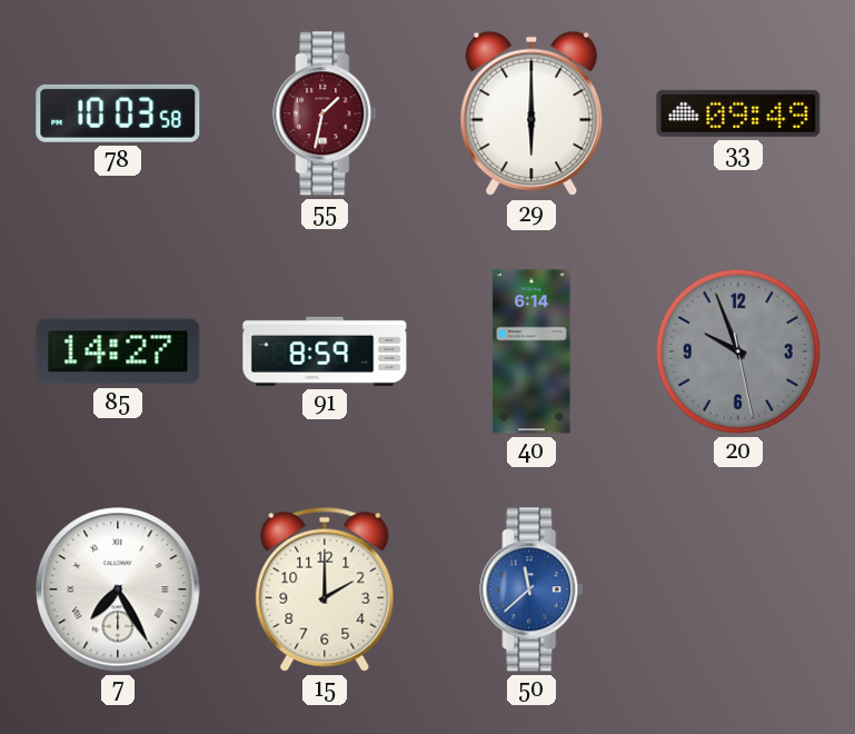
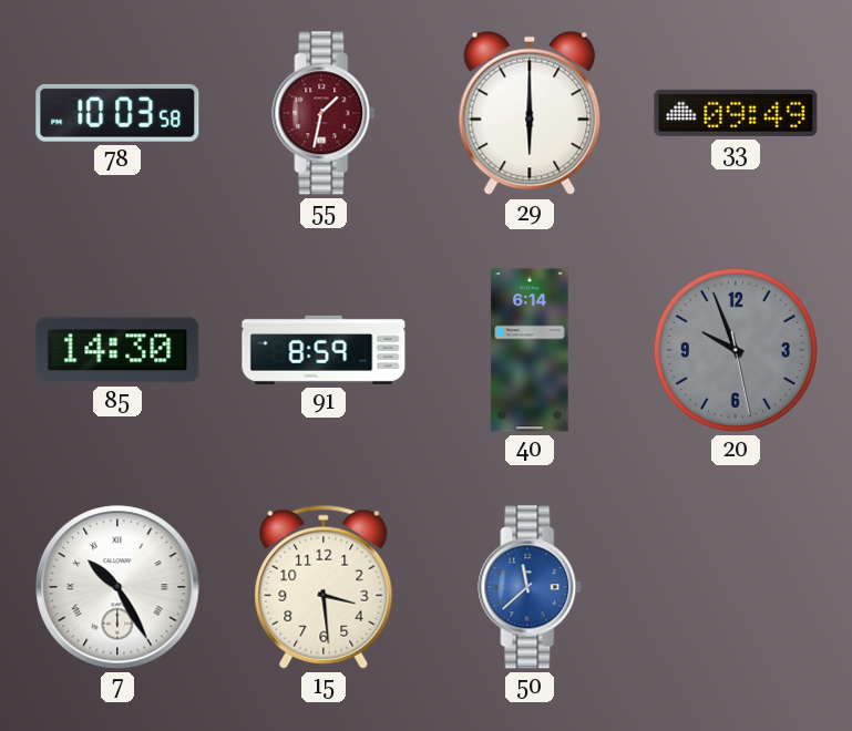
85: 14:27 -> 14:30 (117, 350)
7: 7:25 -> 10:25 (117, 587)
15: 2:00 -> 3:29 (324, 587)
